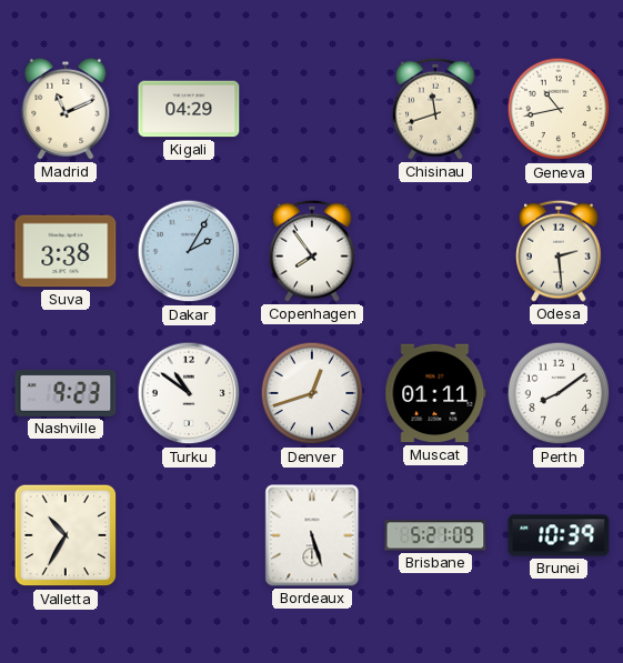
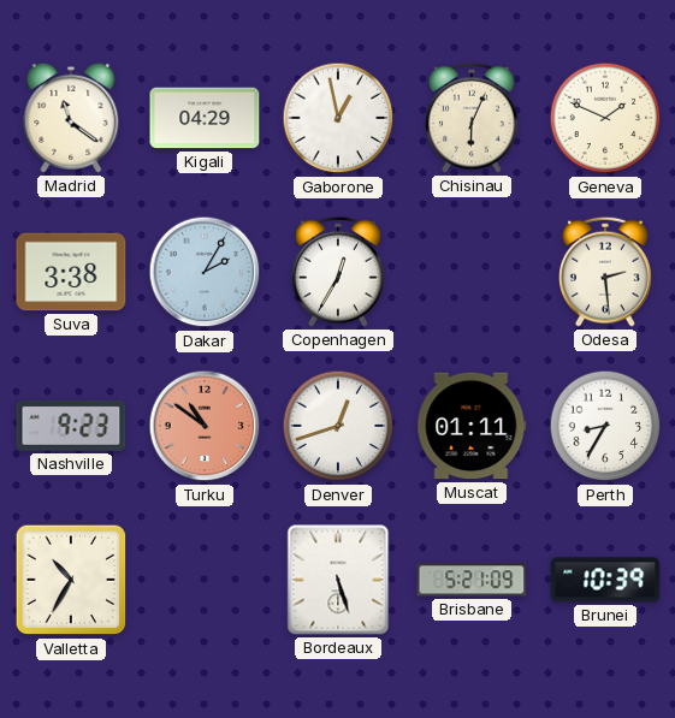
Madrid: 11:11 -> 11:21 (71, 118)
Gaborone: none -> 12:58 (338, 118)
Chisinau: 11:42 -> 6:04 (472, 118)
Geneva: 10:43 -> 1:49 (605, 118)
Copenhagen: 7:54 -> 12:35 (338, 272)
Turku dial: white -> salmon (205, 426)
Perth: 8:09 -> 8:35 (605, 426)
